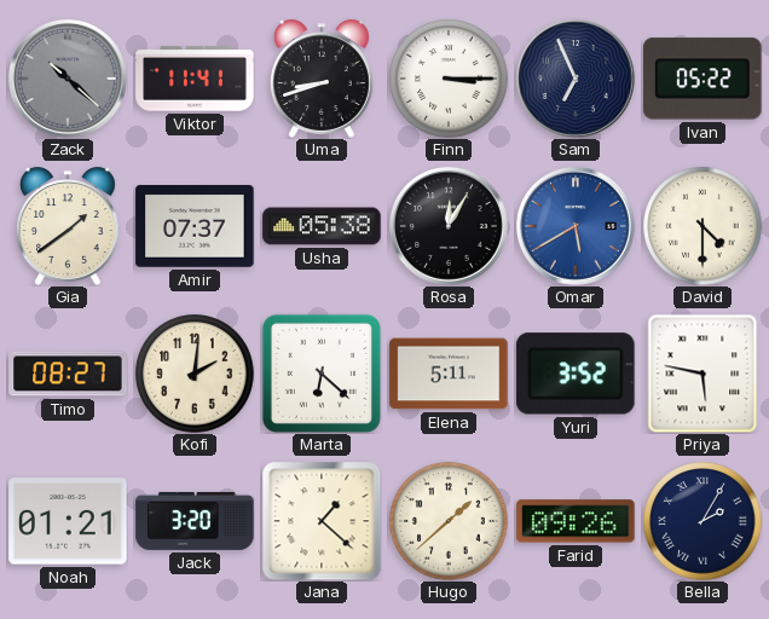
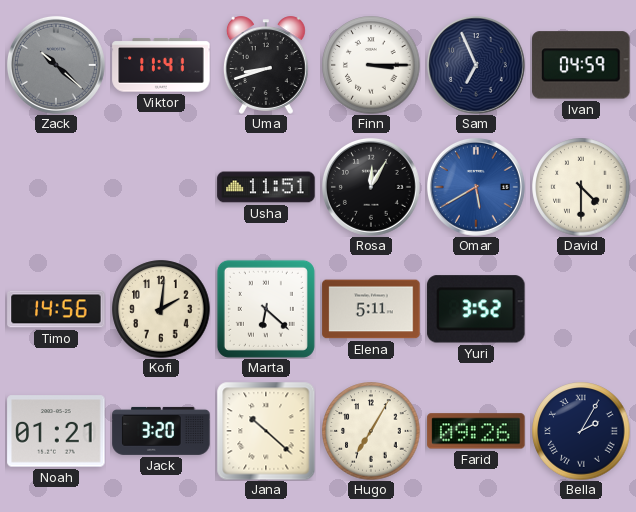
Ivan: 05:22 -> 04:59 (581, 65)
Gia: 1:39 -> none (68, 226)
Amir: 07:37 -> none (195, 227)
Usha: 05:38 -> 11:51 (266, 187)
Timo: 08:27 -> 14:56 (56, 309)
Priya: 5:47 -> none (702, 374)
Jana: 1:22 -> 10:22 (266, 431)
Hugo: 1:38 -> 7:05 (371, 431)
